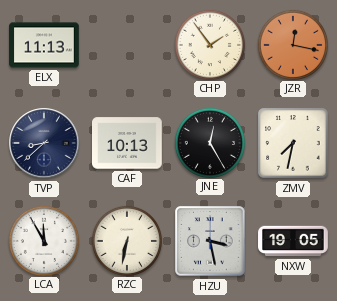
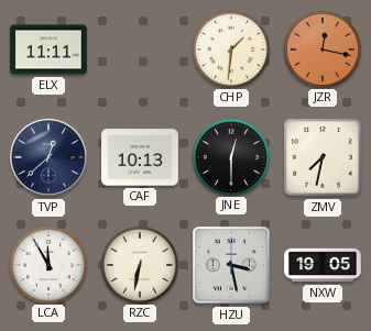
ELX: 11:13 -> 11:11 (48, 49)
CHP: 1:54 -> 1:31 (230, 48)
TVP: 8:38 -> 12:38 (48, 157)
JNE: 12:25 -> 12:30 (230, 156)
